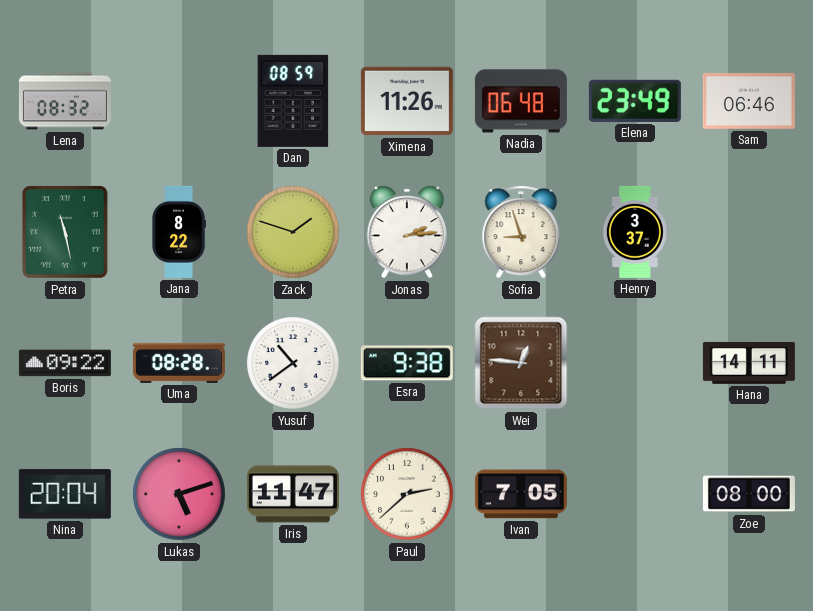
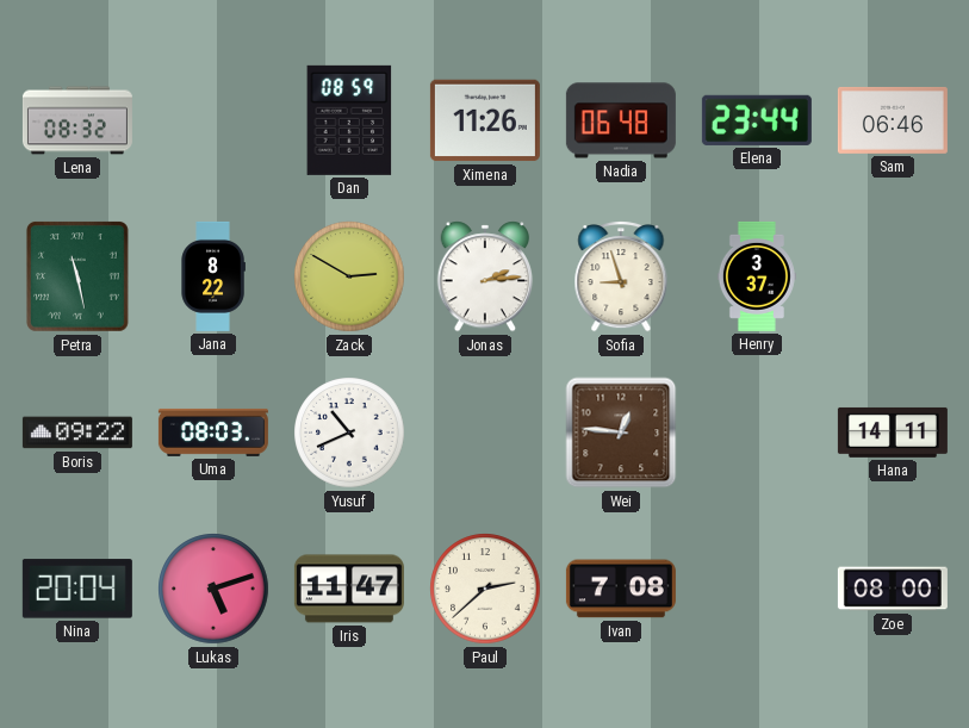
Elena: 23:49 -> 23:44 (757, 120)
Zack: 1:48 -> 2:50 (349, 276)
Uma: 08:28 -> 08:03 (213, 433)
Yusuf: 10:39 -> 10:41 (349, 433)
Esra: 9:38 -> none (407, 363)
Ivan: 7:05 -> 7:08 (621, 589)
